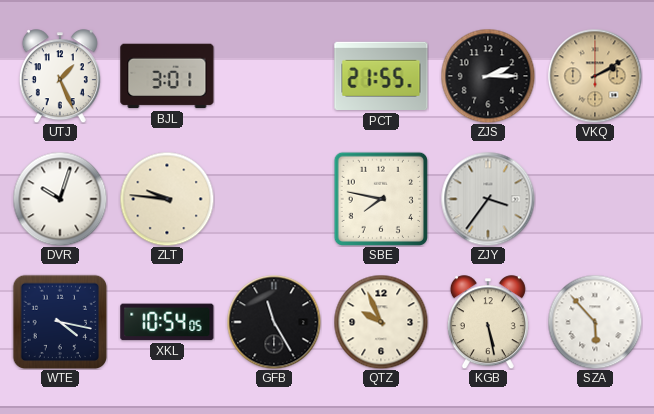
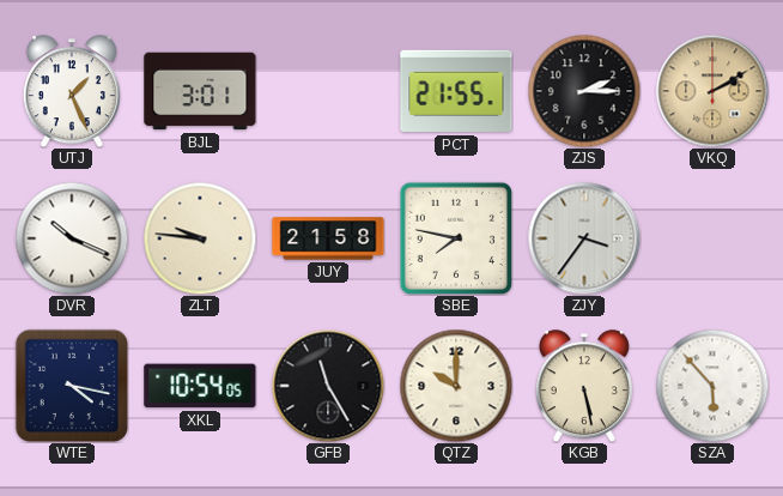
DVR: 10:03 -> 10:19 (72, 238)
JUY: none -> 21:58 (328, 238)
QTZ: 9:56 -> 10:00 (456, 386)
